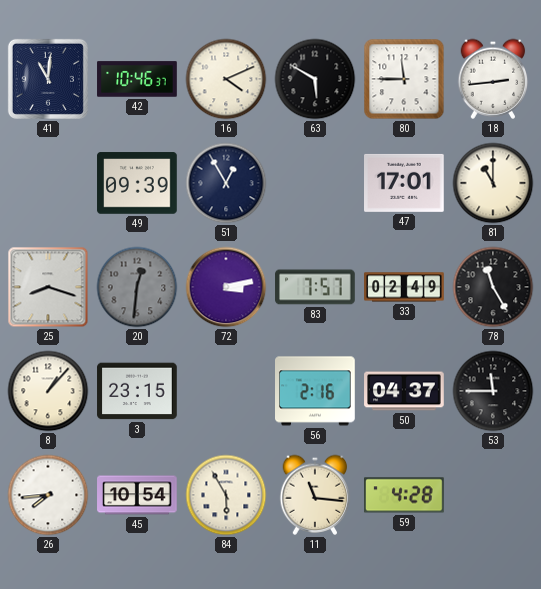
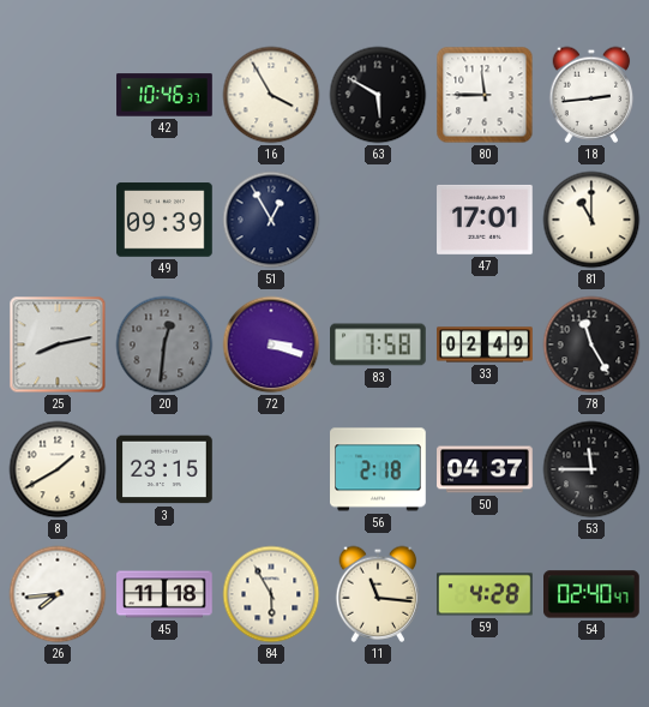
41: 11:01 -> none (48, 79)
16: 4:11 -> 3:55 (271, 95)
25: 8:18 -> 8:13 (58, 344)
72: 3:13 -> 3:18 (271, 344)
83: 7:57 -> 7:58 (378, 344)
8: 1:07 -> 1:40 (58, 469)
56: 2:16 -> 2:18 (379, 469)
45: 10:54 -> 11:18 (164, 594)
54: none -> 02:40 (593, 594)
